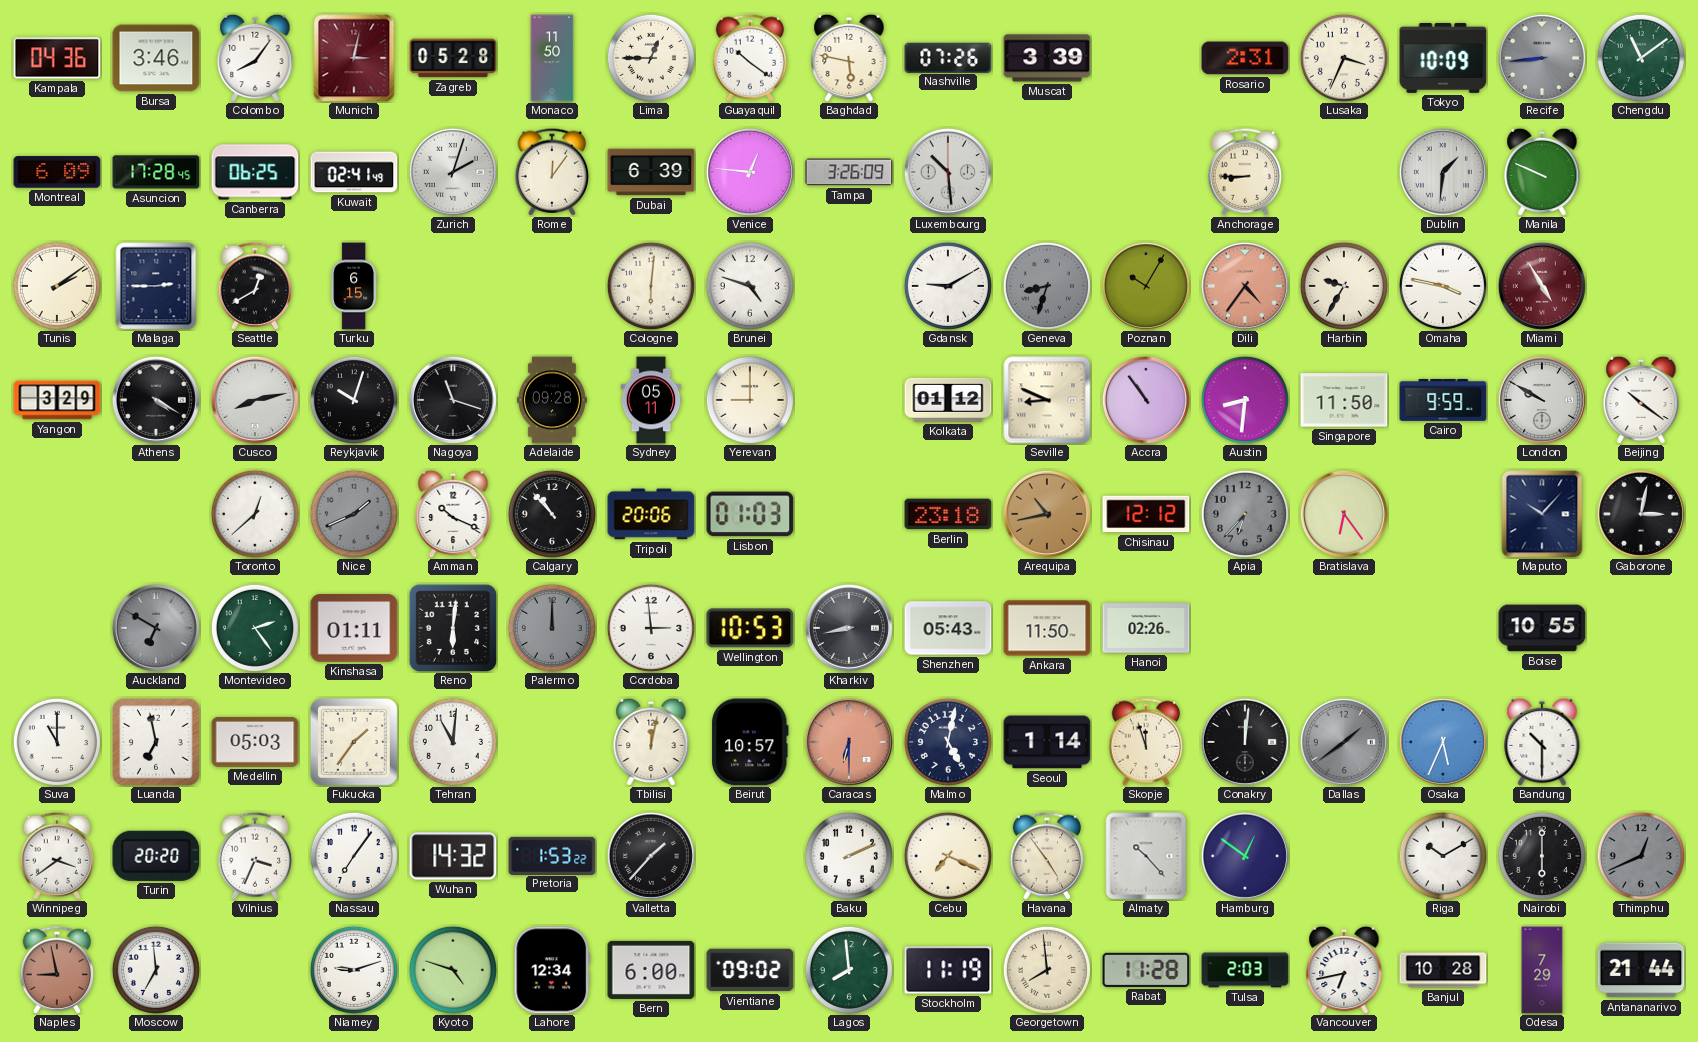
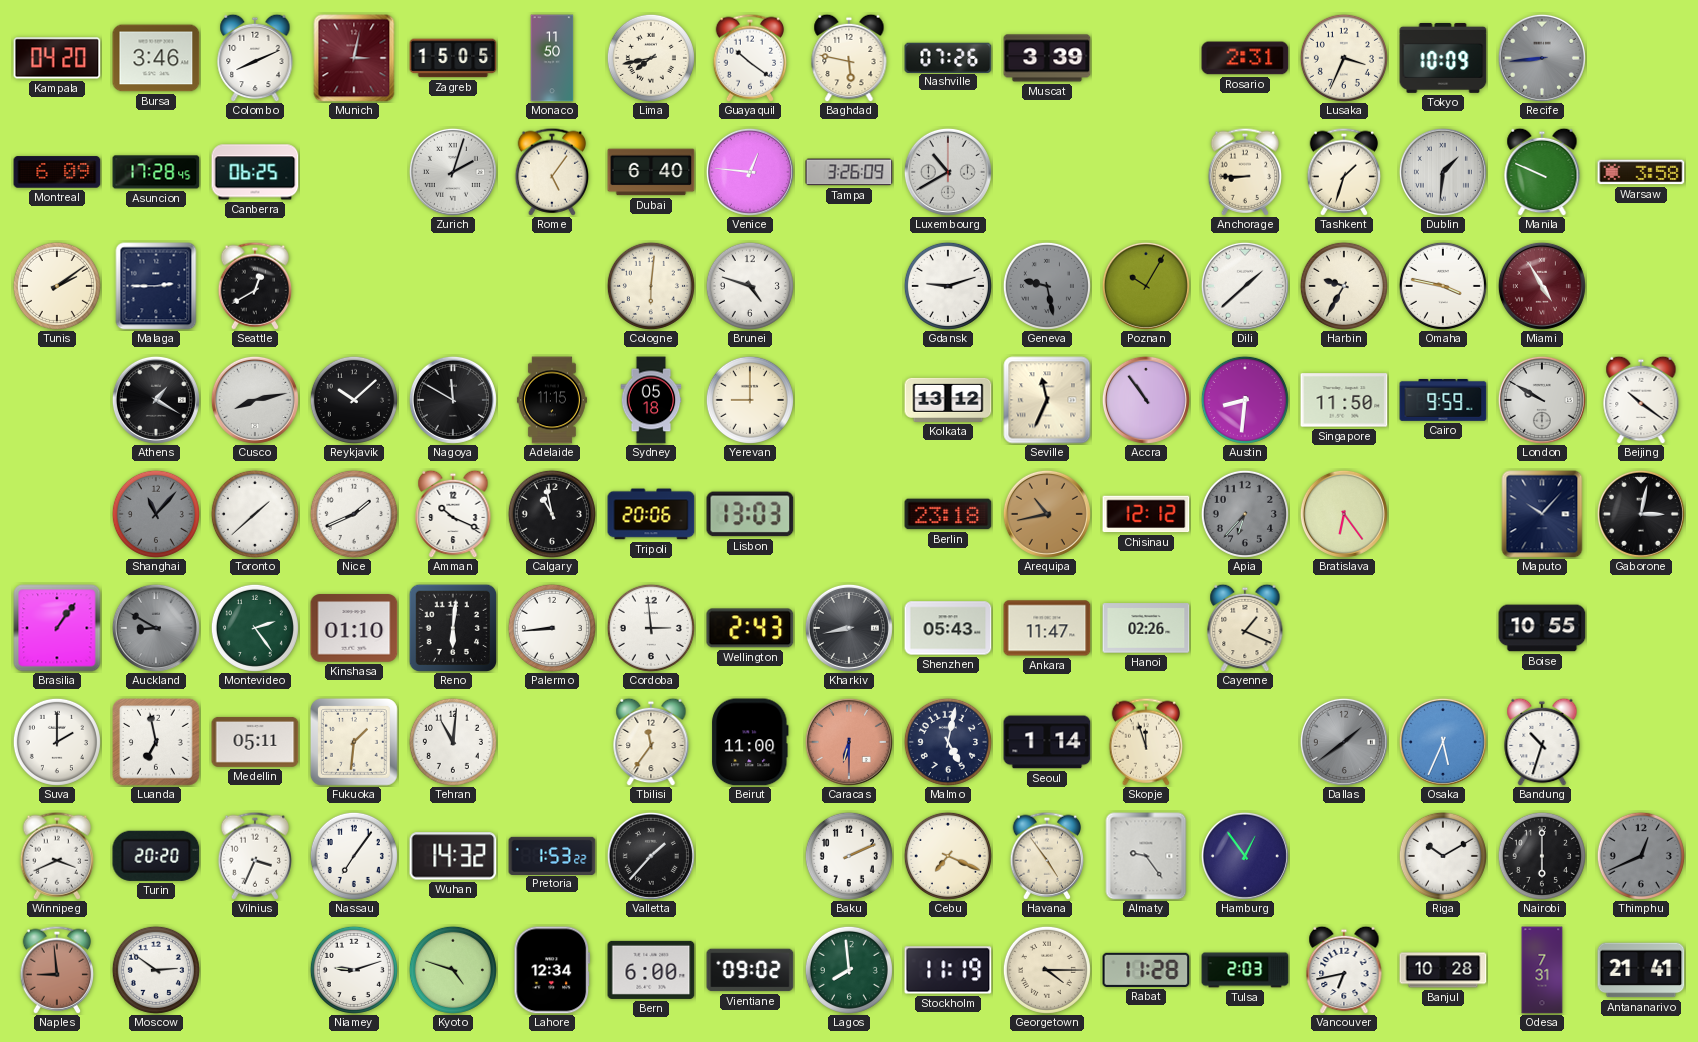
Kampala: 04:36 -> 04:20 (57, 58)
Colombo: 8:06 -> 8:11 (255, 58)
Zagreb: 05:28 -> 15:05 (453, 58)
Lima: 12:45 -> 7:43 (651, 58)
Chengdu: 11:09 -> none (1641, 58)
Kuwait: 02:41 -> none (354, 172)
Rome: 12:06 -> 5:06 (552, 172)
Dubai: 6:39 -> 6:40 (651, 172)
Luxembourg: 10:29 -> 10:40 (948, 172)
Tashkent: none -> 1:33 (1344, 172)
Warsaw: none -> 3:58 (1641, 172)
Turku: 6:15 -> none (354, 286)
Gdansk: 9:10 -> 9:12 (948, 286)
Geneva: 8:33 -> 9:28 (1047, 286)
Dili: 4:36 -> 1:38 (1245, 286)
Dili dial: salmon -> white (1245, 286)
Yangon: 3:29 -> none (57, 400)
Athens: 4:20 -> 1:20 (156, 400)
Reykjavik: 10:03 -> 10:08 (354, 400)
Nagoya: 11:18 -> 11:50 (453, 400)
Adelaide: 09:28 -> 11:15 (552, 400)
Sydney: 05:11 -> 05:18 (651, 400)
Kolkata: 01:12 -> 13:12 (948, 400)
Seville: 8:49 -> 11:34 (1047, 400)
Shanghai: none -> 11:07 (156, 514)
Toronto: 12:38 -> 1:38 (255, 514)
Nice dial: grey -> white (354, 514)
Calgary: 10:53 -> 10:58 (552, 514)
Lisbon: 01:03 -> 13:03 (750, 514)
Brasilia: none -> 1:06 (57, 628)
Auckland: 6:50 -> 8:50 (156, 628)
Kinshasa: 01:11 -> 01:10 (354, 628)
Palermo: 12:00 -> 8:44 (552, 628)
Palermo dial: grey -> white (552, 628)
Wellington: 10:53 -> 2:43 (750, 628)
Ankara: 11:50 -> 11:47 (1047, 628)
Cayenne: none -> 1:19 (1245, 628)
Suva: 11:00 -> 2:00 (57, 742)
Medellin: 05:03 -> 05:11 (255, 742)
Fukuoka: 1:36 -> 1:31 (354, 742)
Tbilisi: 12:02 -> 11:36 (651, 742)
Beirut: 10:57 -> 11:00 (750, 742)
Conakry: 12:01 -> none (1245, 742)
Bandung: 10:30 -> 10:33 (1542, 742)
Winnipeg: 3:39 -> 3:41 (57, 856)
Almaty: 10:23 -> 9:24 (1146, 856)
Hamburg: 12:51 -> 12:54 (1245, 856)
Naples: 8:58 -> 8:59 (57, 970)
Moscow: 6:59 -> 2:51 (156, 970)
Georgetown: 7:59 -> 4:15 (1047, 970)
Odesa: 7:29 -> 7:31 (1542, 970)
Antananarivo: 21:44 -> 21:41 (1641, 970)
